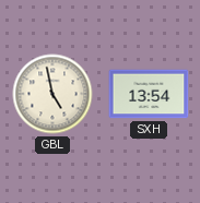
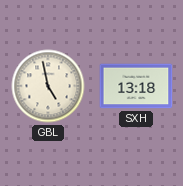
SXH: 13:54 -> 13:18 (136, 86)
